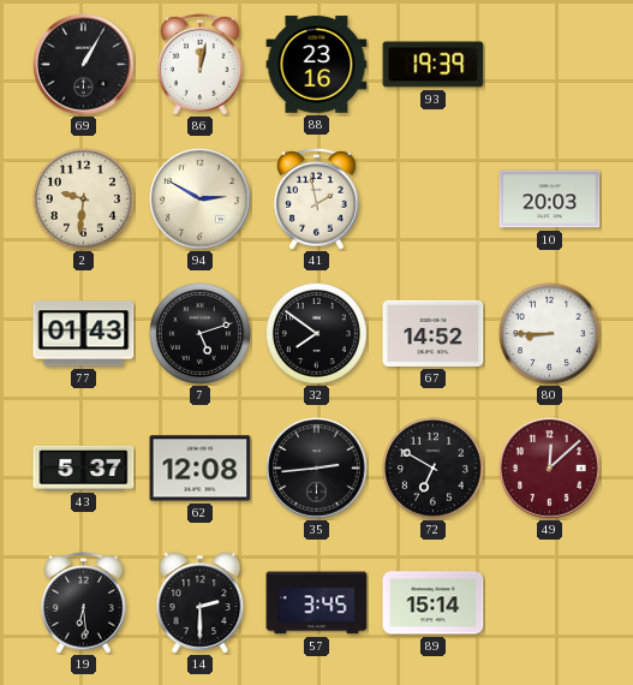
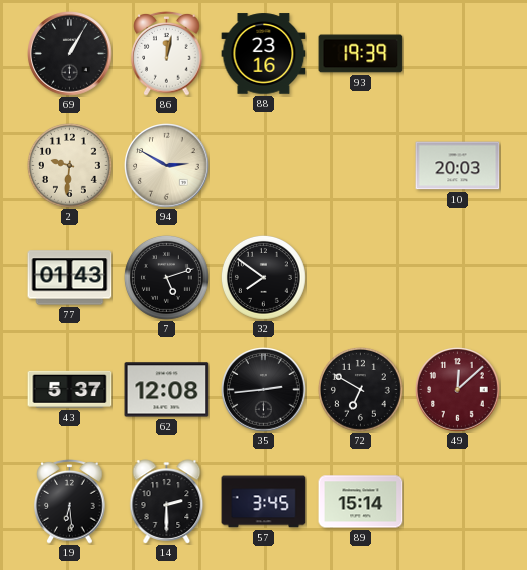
41: 1:58 -> none (317, 199)
67: 14:52 -> none (434, 333)
80: 8:45 -> none (549, 333)
